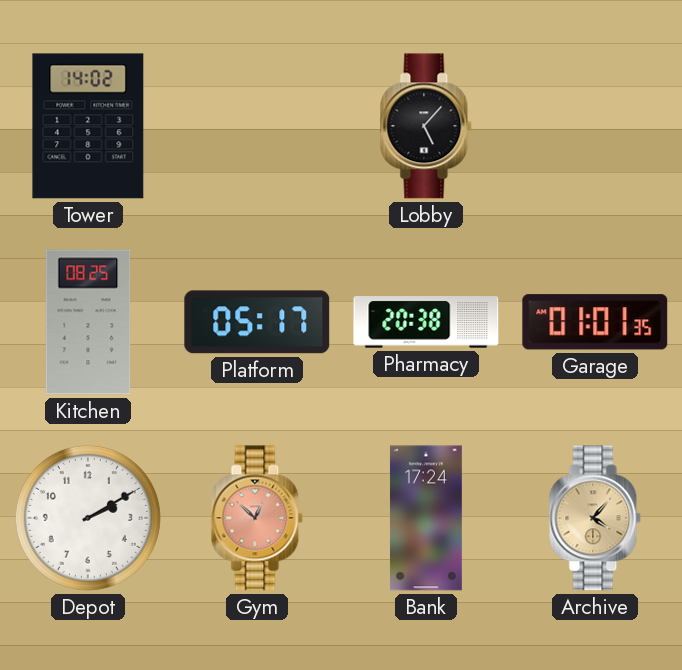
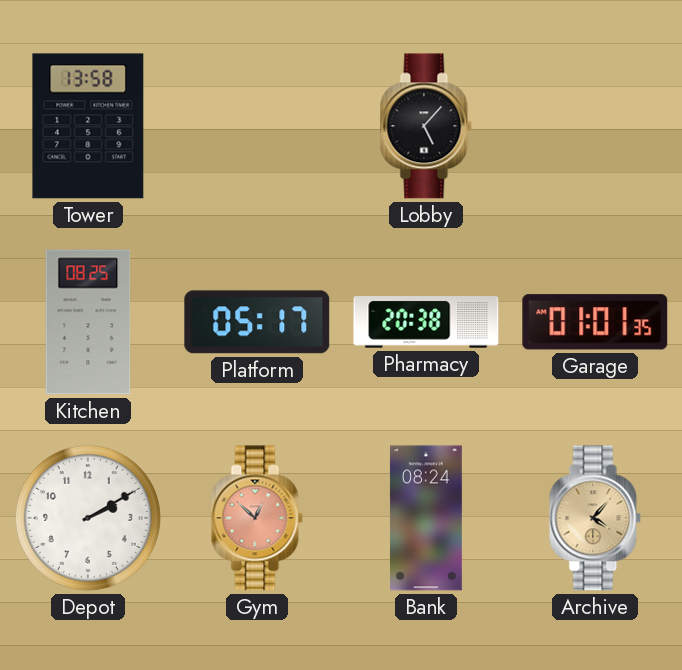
Tower: 14:02 -> 13:58 (88, 126)
Bank: 17:24 -> 08:24 (426, 518)
